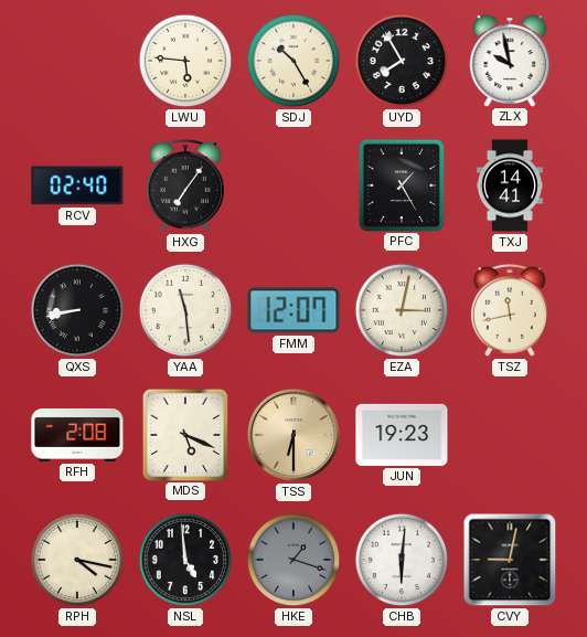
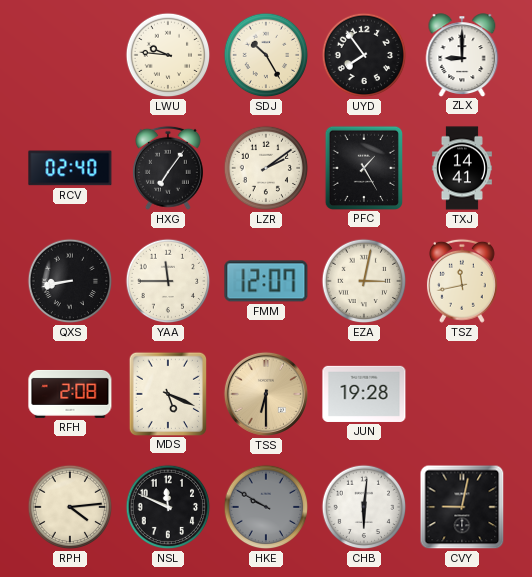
LWU: 5:46 -> 9:46 (168, 55)
UYD: 7:55 -> 7:54 (364, 55)
ZLX: 9:58 -> 9:00 (462, 55)
LZR: none -> 2:09 (266, 168)
YAA: 11:29 -> 11:45 (168, 281)
JUN: 19:23 -> 19:28 (364, 394)
RPH: 4:17 -> 4:14 (70, 507)
NSL: 4:59 -> 11:49 (168, 507)
HKE: 1:18 -> 9:50 (266, 507)
